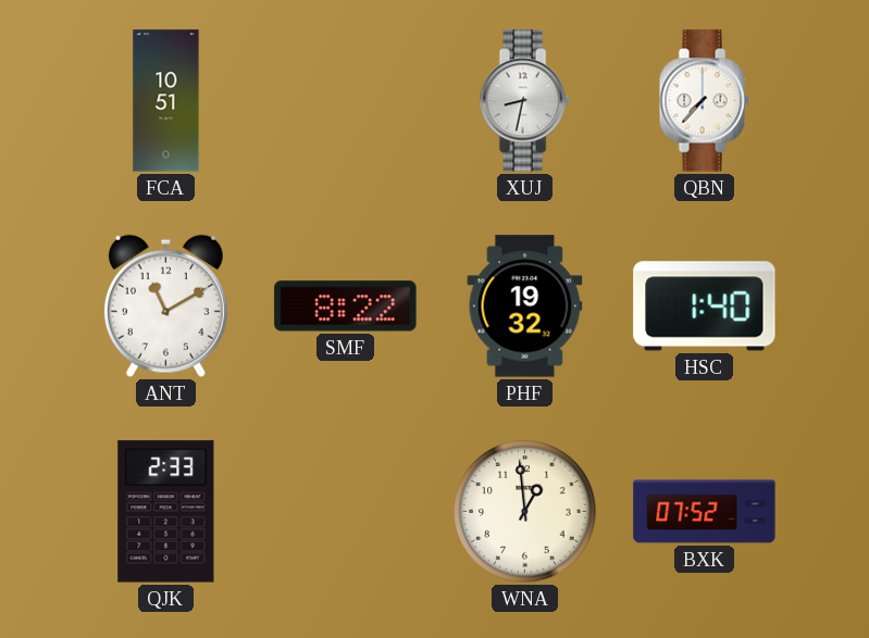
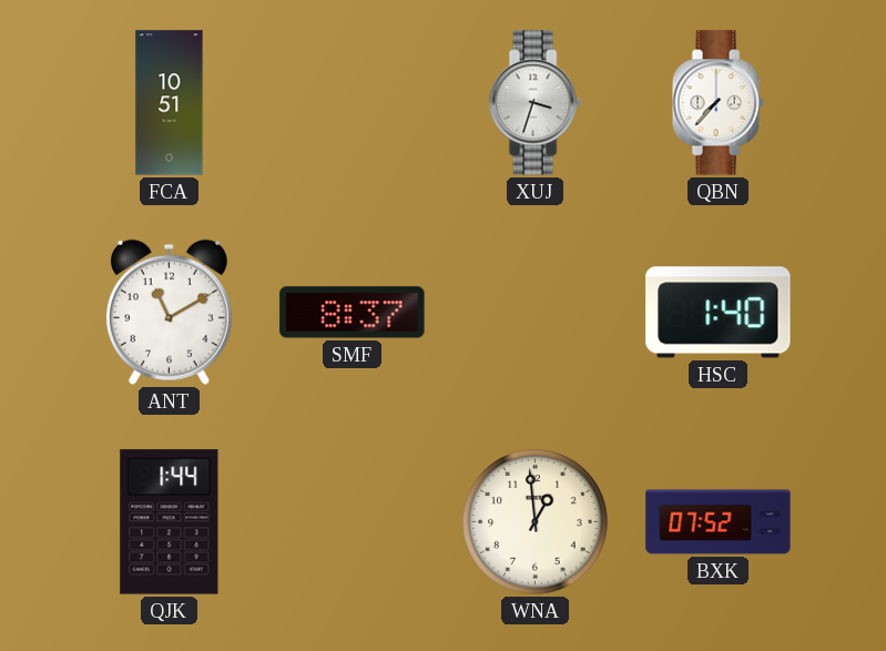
XUJ: 8:32 -> 3:33 (534, 103)
SMF: 8:22 -> 8:37 (353, 313)
PHF: 19:32 -> none (525, 307)
QJK: 2:33 -> 1:44 (170, 522)
